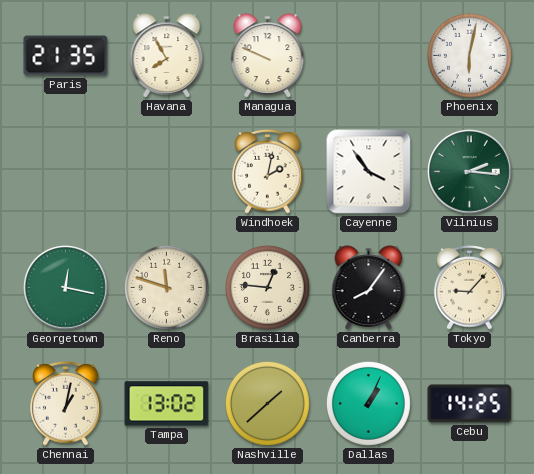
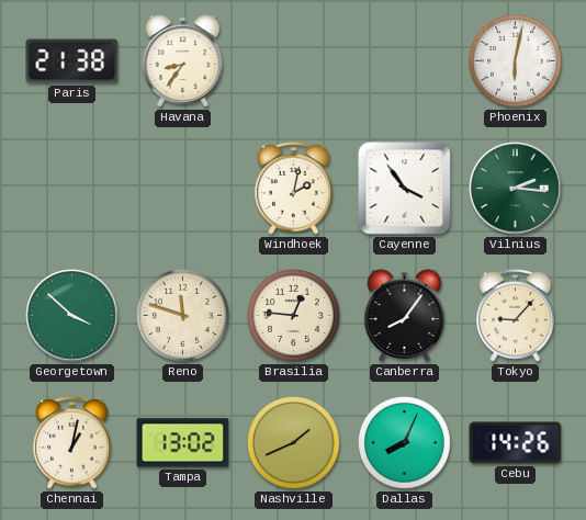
Paris: 21:35 -> 21:38 (72, 61)
Havana: 7:55 -> 8:36 (183, 61)
Managua: 9:49 -> none (268, 56)
Georgetown: 12:17 -> 3:52 (72, 316)
Nashville: 1:38 -> 1:41 (293, 442)
Dallas: 1:04 -> 8:04 (404, 442)
Cebu: 14:25 -> 14:26 (516, 443)
